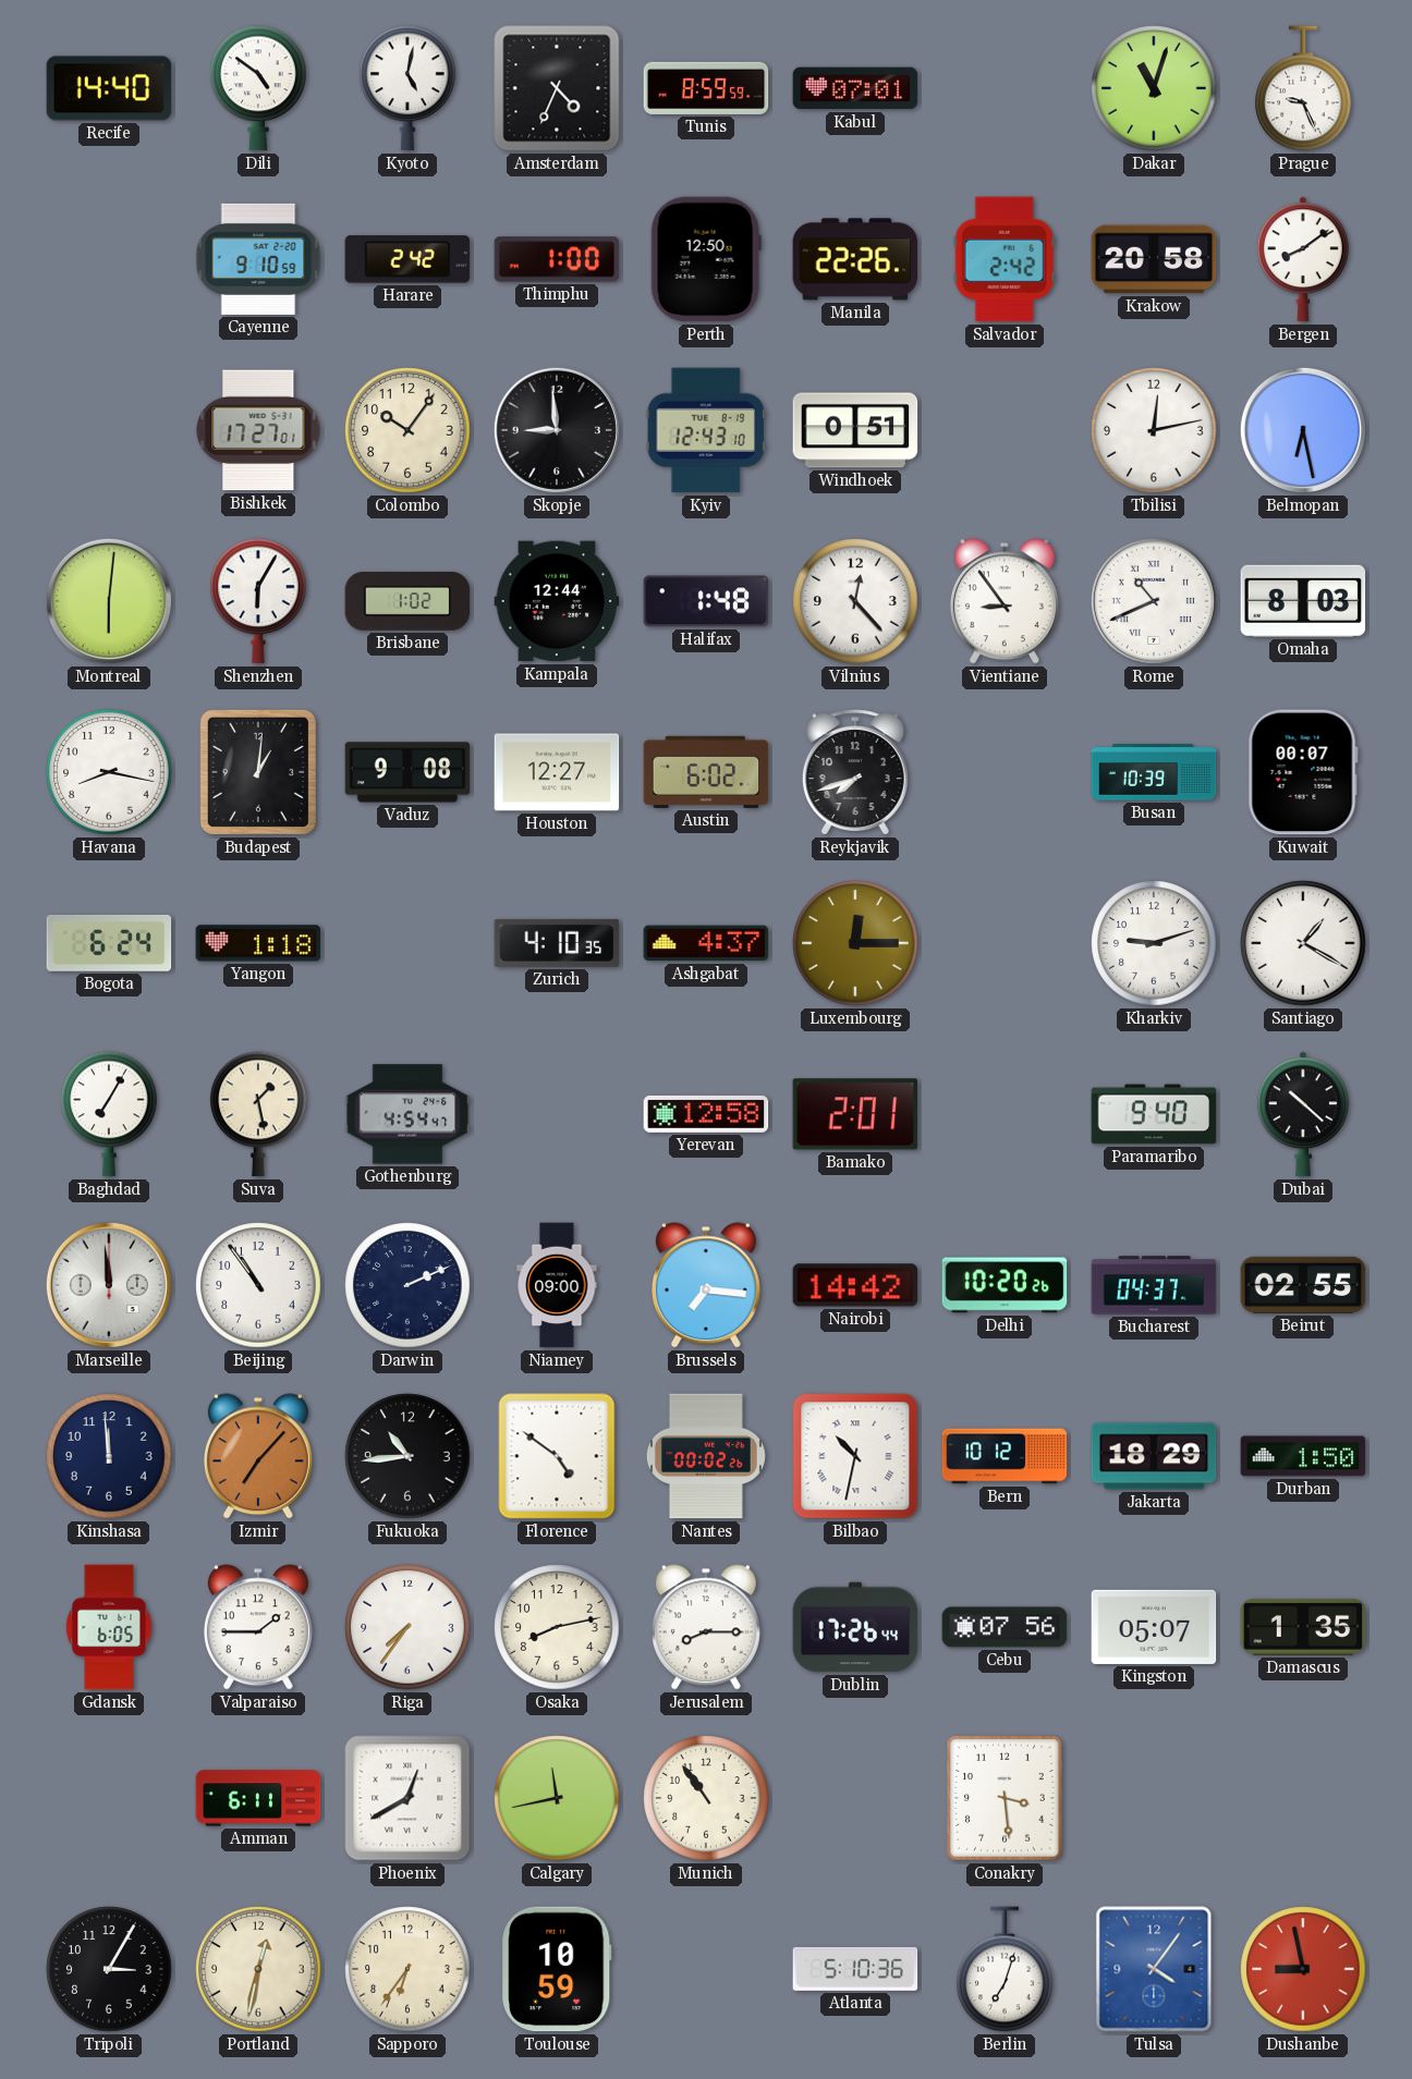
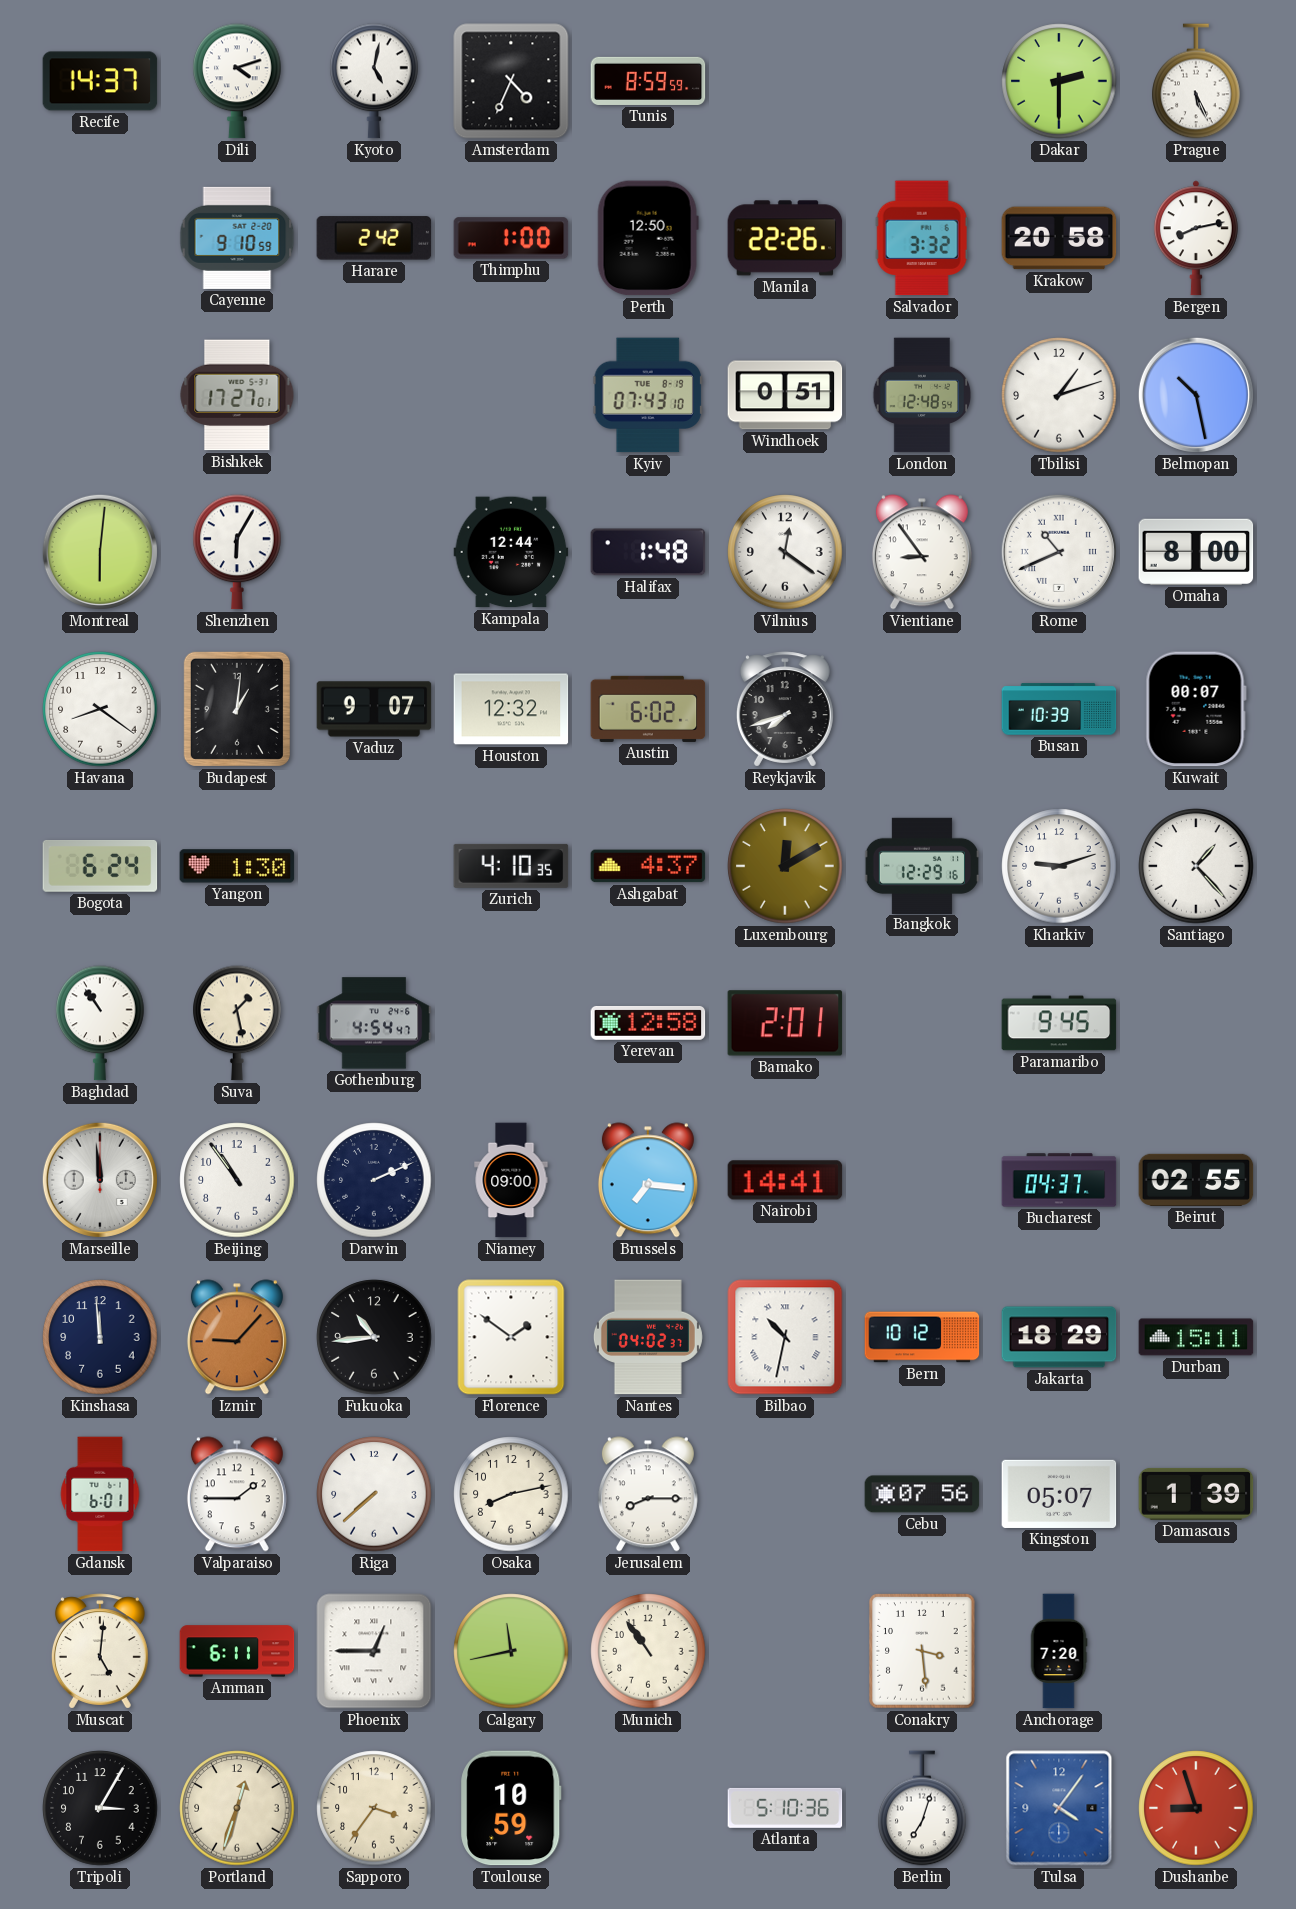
Recife: 14:40 -> 14:37 (100, 81)
Dili: 4:51 -> 4:12 (237, 81)
Kabul: 07:01 -> none (855, 88)
Dakar: 11:03 -> 2:30 (1059, 81)
Prague: 9:26 -> 5:26 (1196, 81)
Salvador: 2:42 -> 3:32 (922, 238)
Bergen: 8:09 -> 8:13 (1196, 238)
Colombo: 10:06 -> none (407, 430)
Skopje: 8:59 -> none (557, 430)
Kyiv: 12:43 -> 07:43 (648, 395)
London: none -> 12:48 (922, 395)
Tbilisi: 12:13 -> 1:12 (1059, 395)
Belmopan: 6:28 -> 10:28 (1196, 395)
Brisbane: 1:02 -> none (407, 601)
Vilnius: 12:23 -> 12:21 (785, 552)
Omaha: 8:03 -> 8:00 (1196, 552)
Havana: 8:17 -> 8:21 (100, 709)
Vaduz: 9:08 -> 9:07 (374, 709)
Houston: 12:27 -> 12:32 (511, 709)
Yangon: 1:18 -> 1:30 (237, 866)
Luxembourg: 12:15 -> 12:10 (785, 866)
Bangkok: none -> 12:29 (921, 865)
Santiago: 1:20 -> 1:23 (1196, 866)
Baghdad: 7:05 -> 10:54 (100, 1023)
Paramaribo: 9:40 -> 9:45 (1059, 1023)
Dubai: 10:22 -> none (1303, 1114)
Nairobi: 14:42 -> 14:41 (785, 1180)
Delhi: 10:20 -> none (1005, 1285)
Izmir: 7:07 -> 9:07 (237, 1337)
Florence: 4:51 -> 1:51 (511, 1337)
Nantes: 00:02 -> 04:02 (648, 1337)
Durban: 1:50 -> 15:11 (1196, 1337)
Gdansk: 6:05 -> 6:01 (100, 1494)
Riga: 7:36 -> 7:38 (374, 1494)
Dublin: 17:26 -> none (855, 1627)
Damascus: 1:35 -> 1:39 (1196, 1494)
Muscat: none -> 5:01 (100, 1651)
Phoenix: 12:40 -> 12:45 (374, 1651)
Anchorage: none -> 7:20 (1059, 1651)
Portland: 12:32 -> 12:33 (237, 1808)
Sapporo: 6:36 -> 3:36 (374, 1808)
Dushanbe: 8:58 -> 8:57 (1196, 1808)
